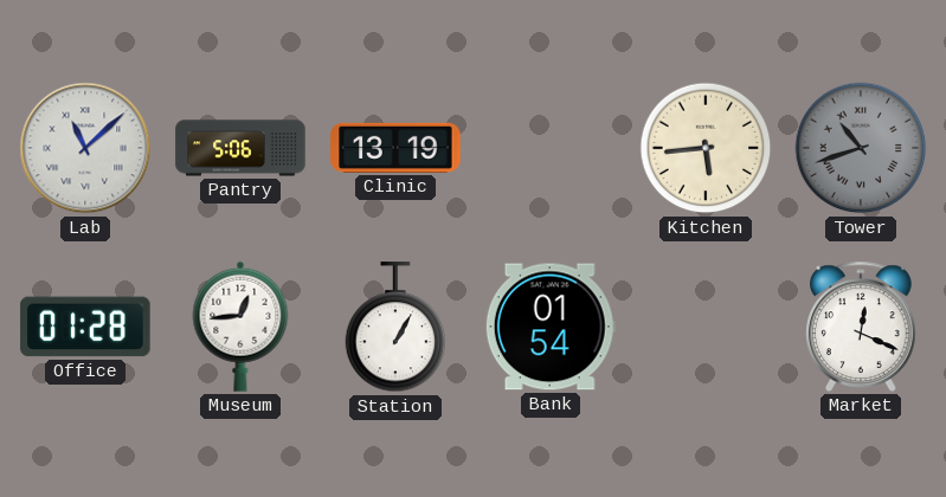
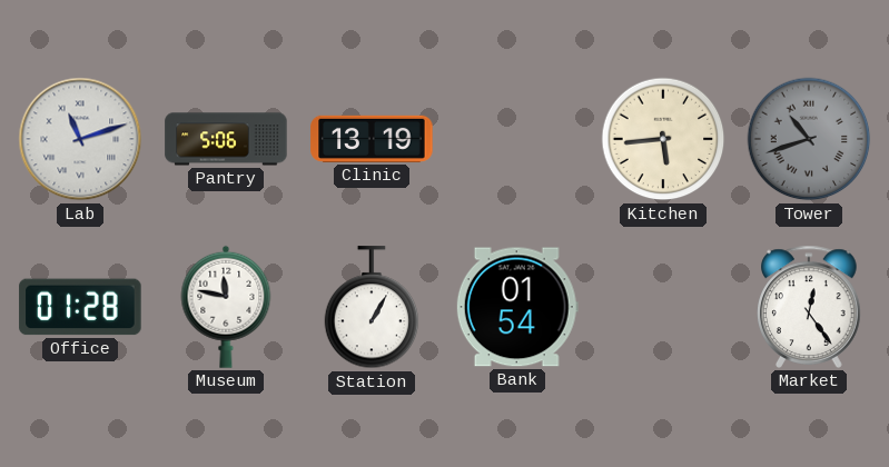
Lab: 11:08 -> 11:12 (80, 139)
Museum: 12:44 -> 11:47 (226, 307)
Market: 12:19 -> 12:24 (810, 307)
